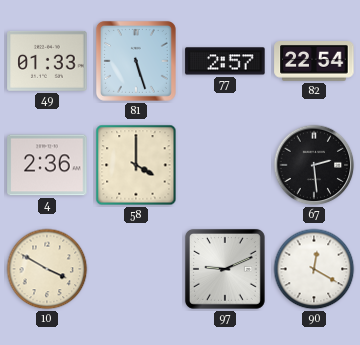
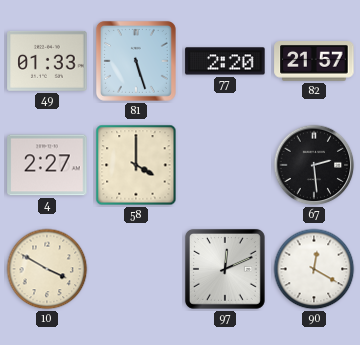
77: 2:57 -> 2:20 (225, 61)
82: 22:54 -> 21:57 (314, 62)
4: 2:36 -> 2:27 (47, 165)
97: 9:11 -> 12:11 (225, 269)
